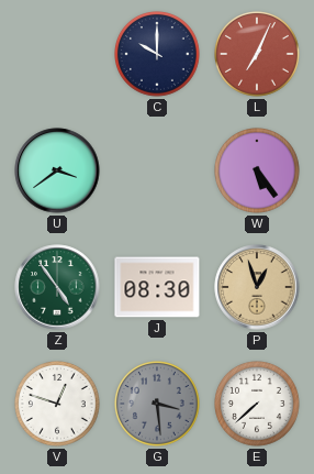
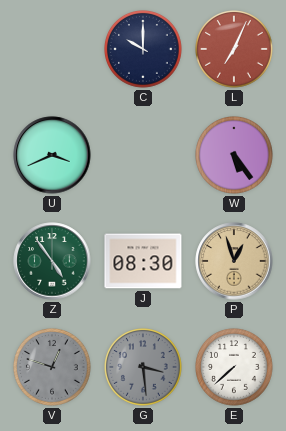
U: 3:39 -> 3:41 (52, 155)
V dial: white -> grey (53, 368)
